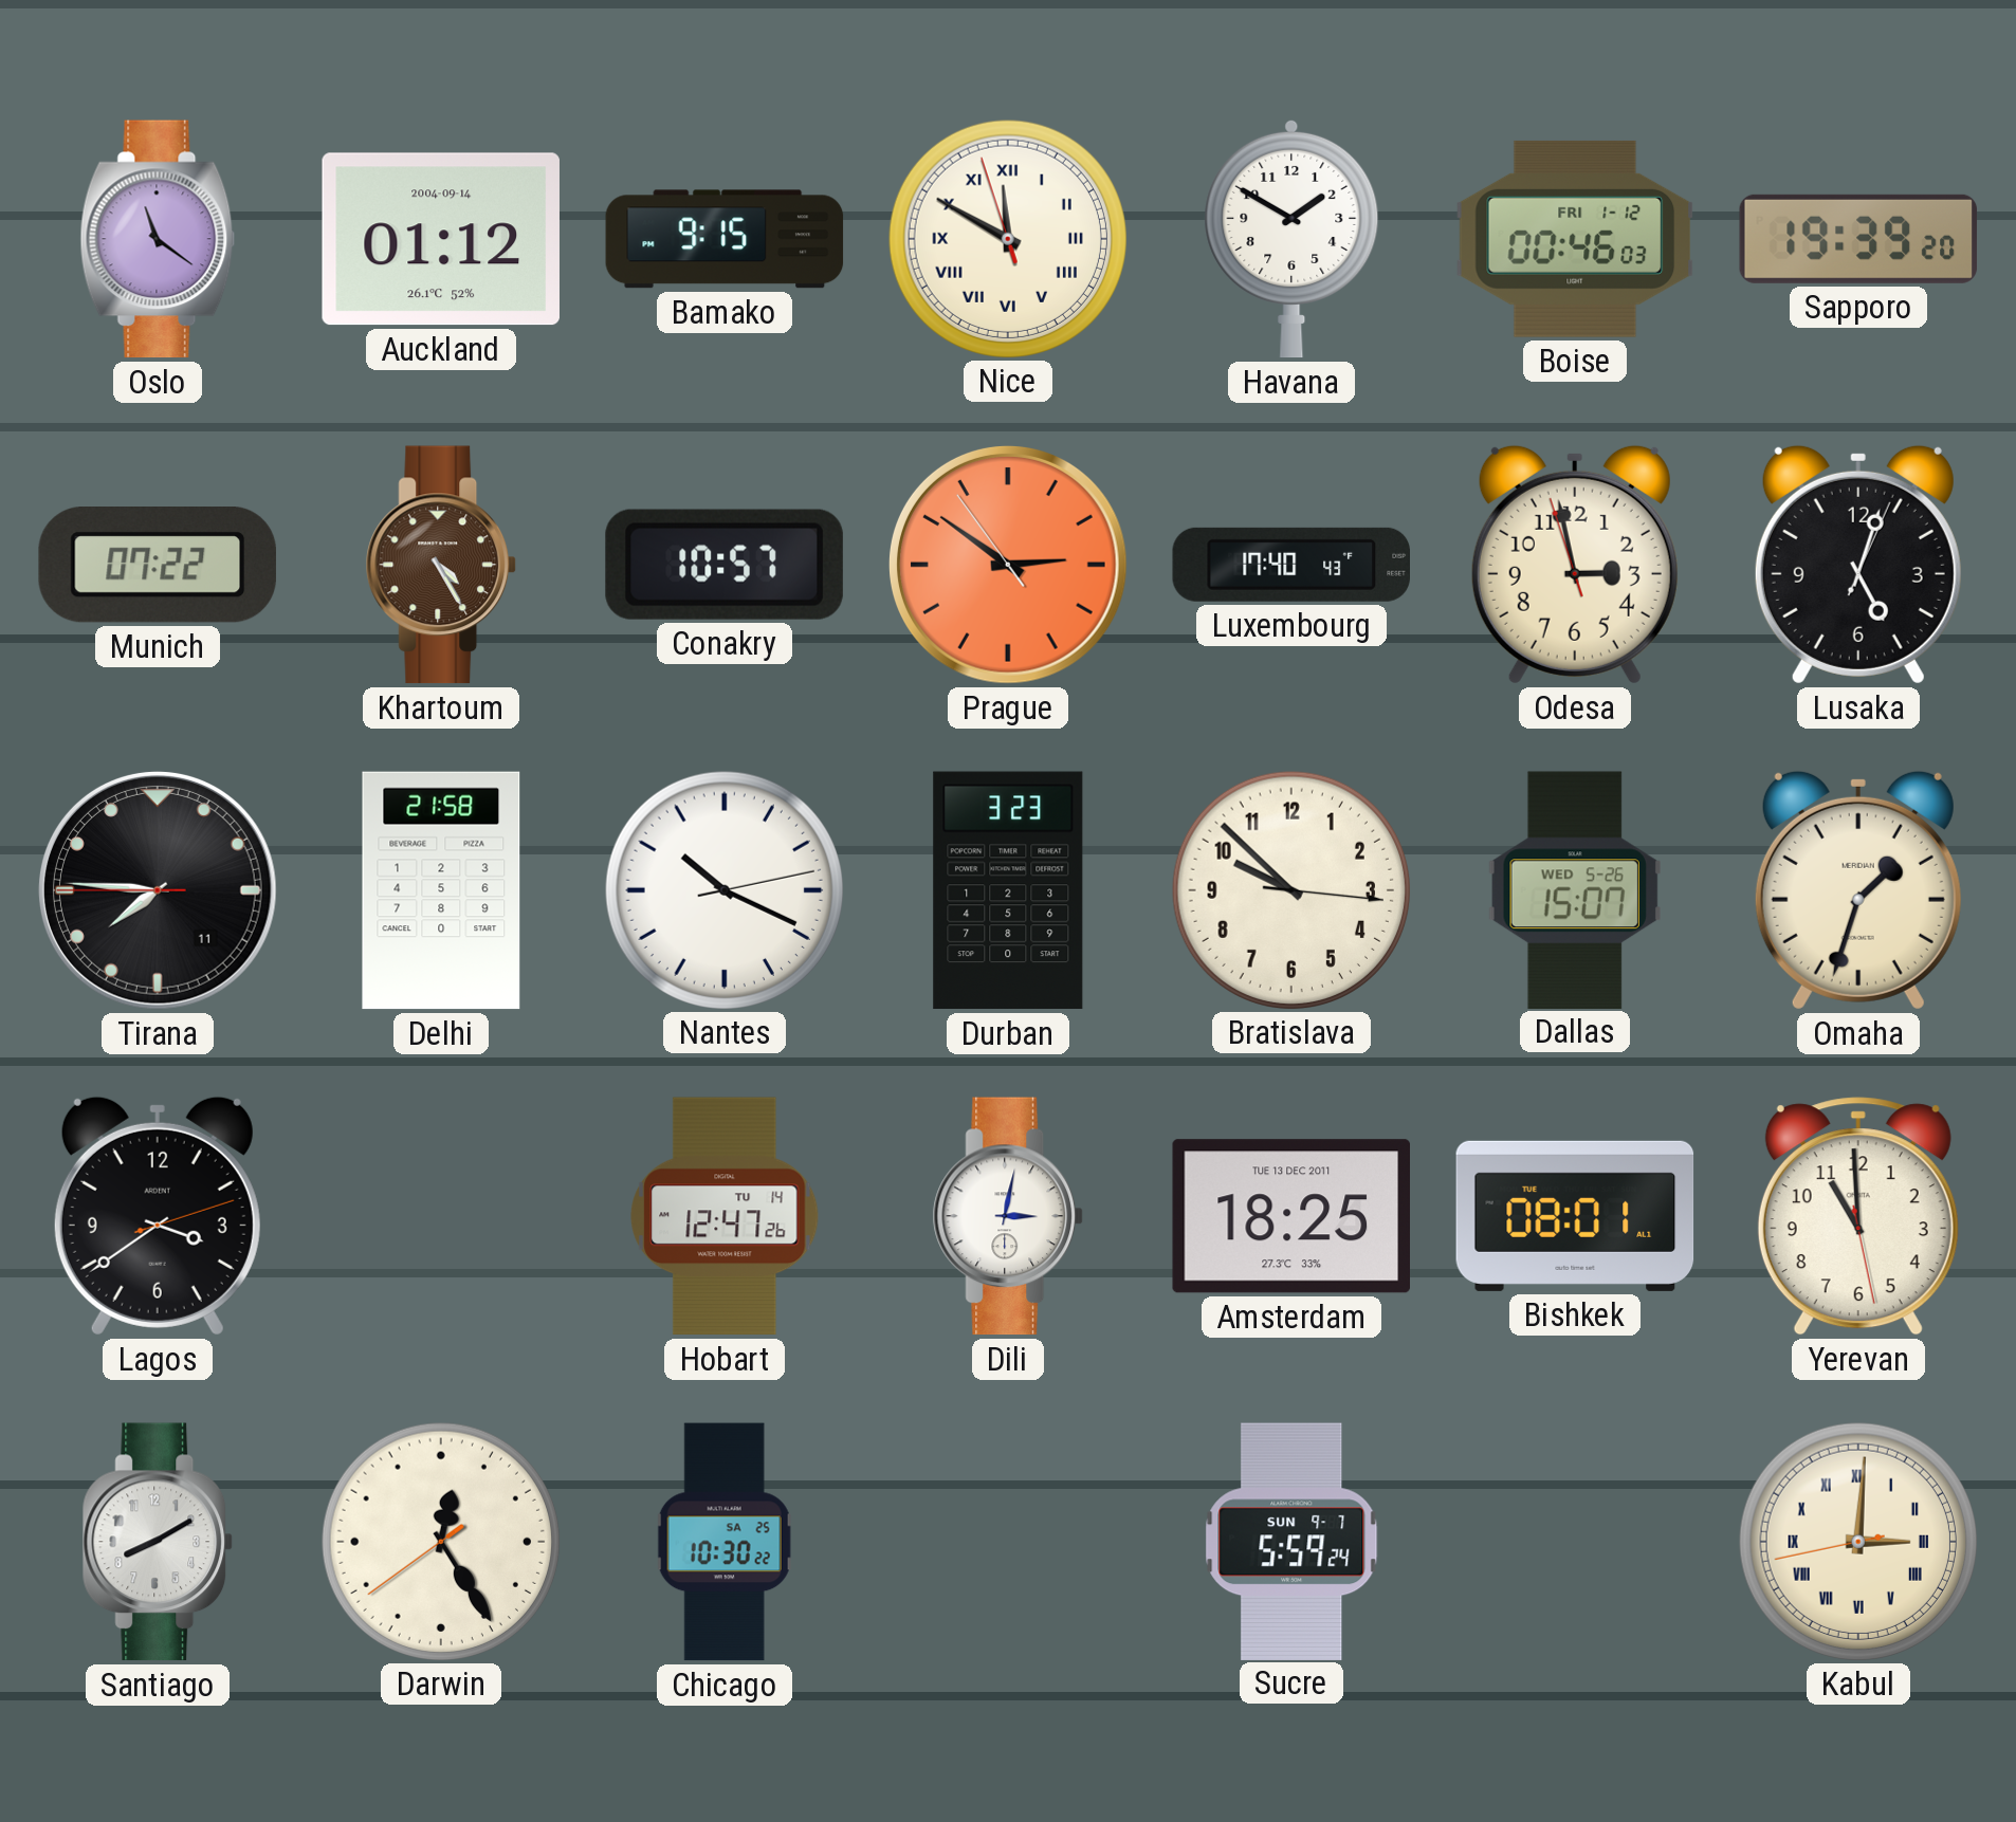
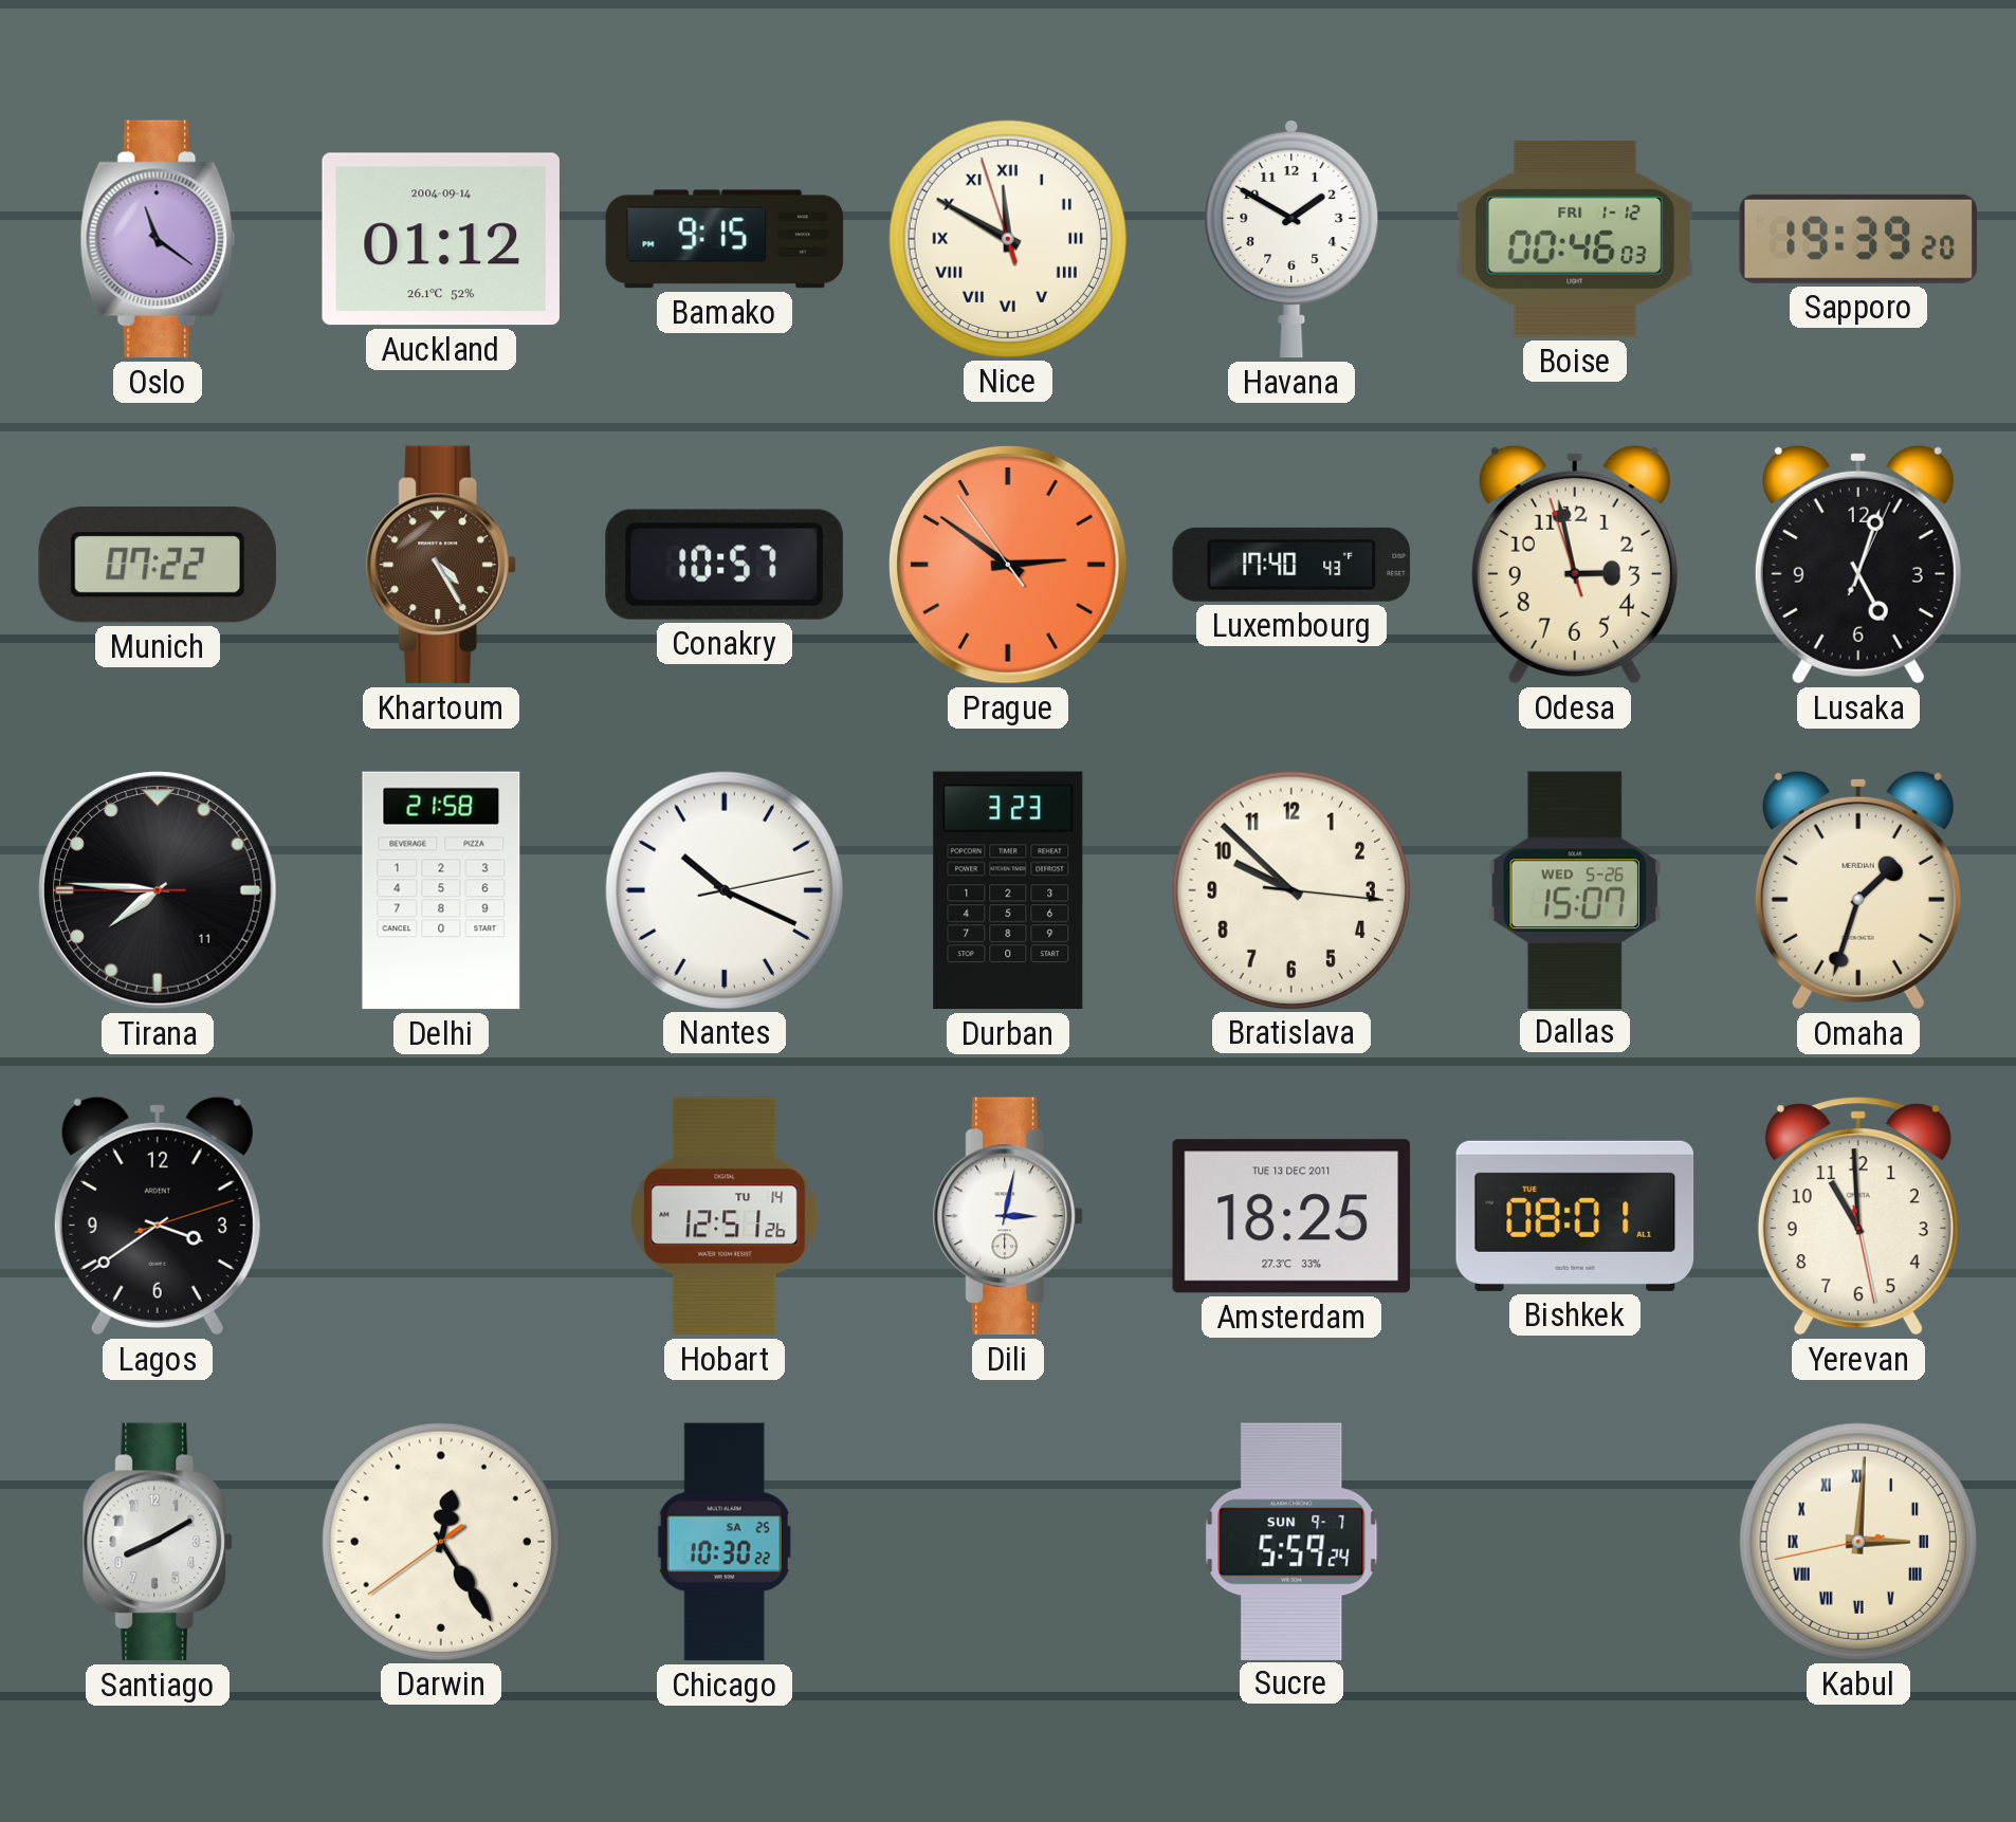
Hobart: 12:47 -> 12:51 (725, 1216)
